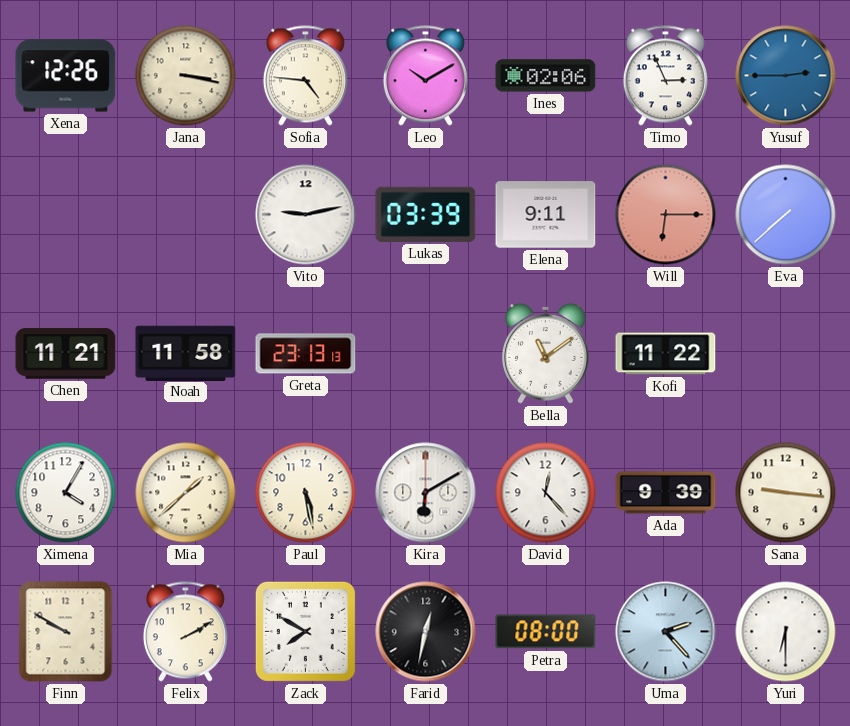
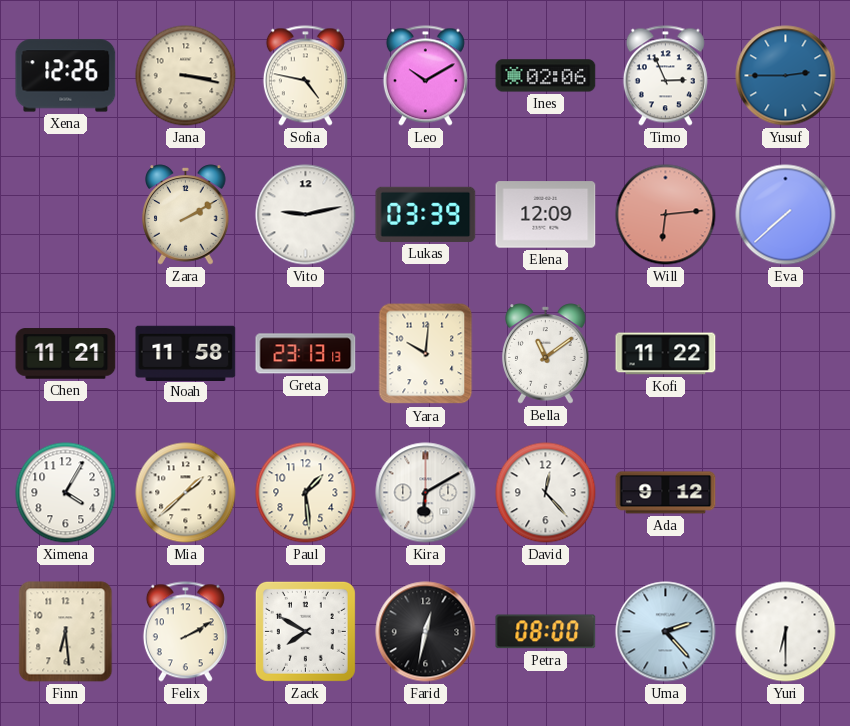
Sofia: 4:46 -> 4:47 (305, 76)
Zara: none -> 2:10 (186, 215)
Elena: 9:11 -> 12:09 (546, 215)
Will: 6:15 -> 6:14 (666, 215)
Yara: none -> 10:01 (426, 354)
Paul: 5:28 -> 1:29 (306, 493)
Ada: 9:39 -> 9:12 (666, 493)
Sana: 9:16 -> none (786, 493)
Finn: 9:50 -> 6:29 (66, 632)
